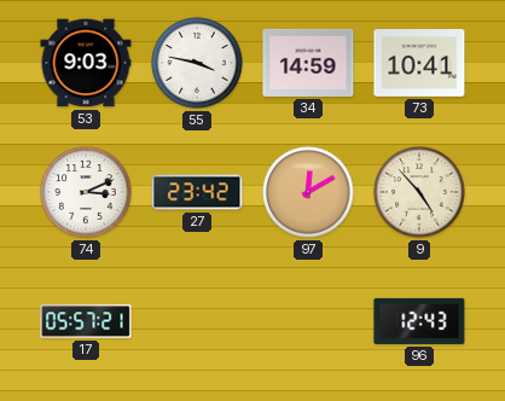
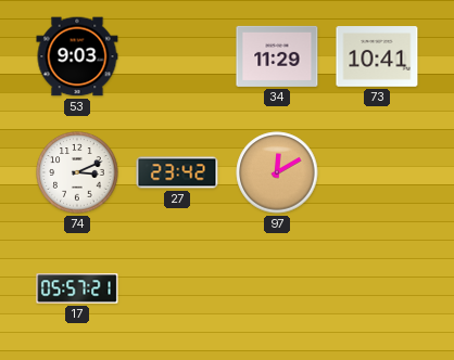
55: 3:47 -> none (197, 63)
34: 14:59 -> 11:29 (277, 56)
9: 4:53 -> none (419, 192)
96: 12:43 -> none (419, 321)
